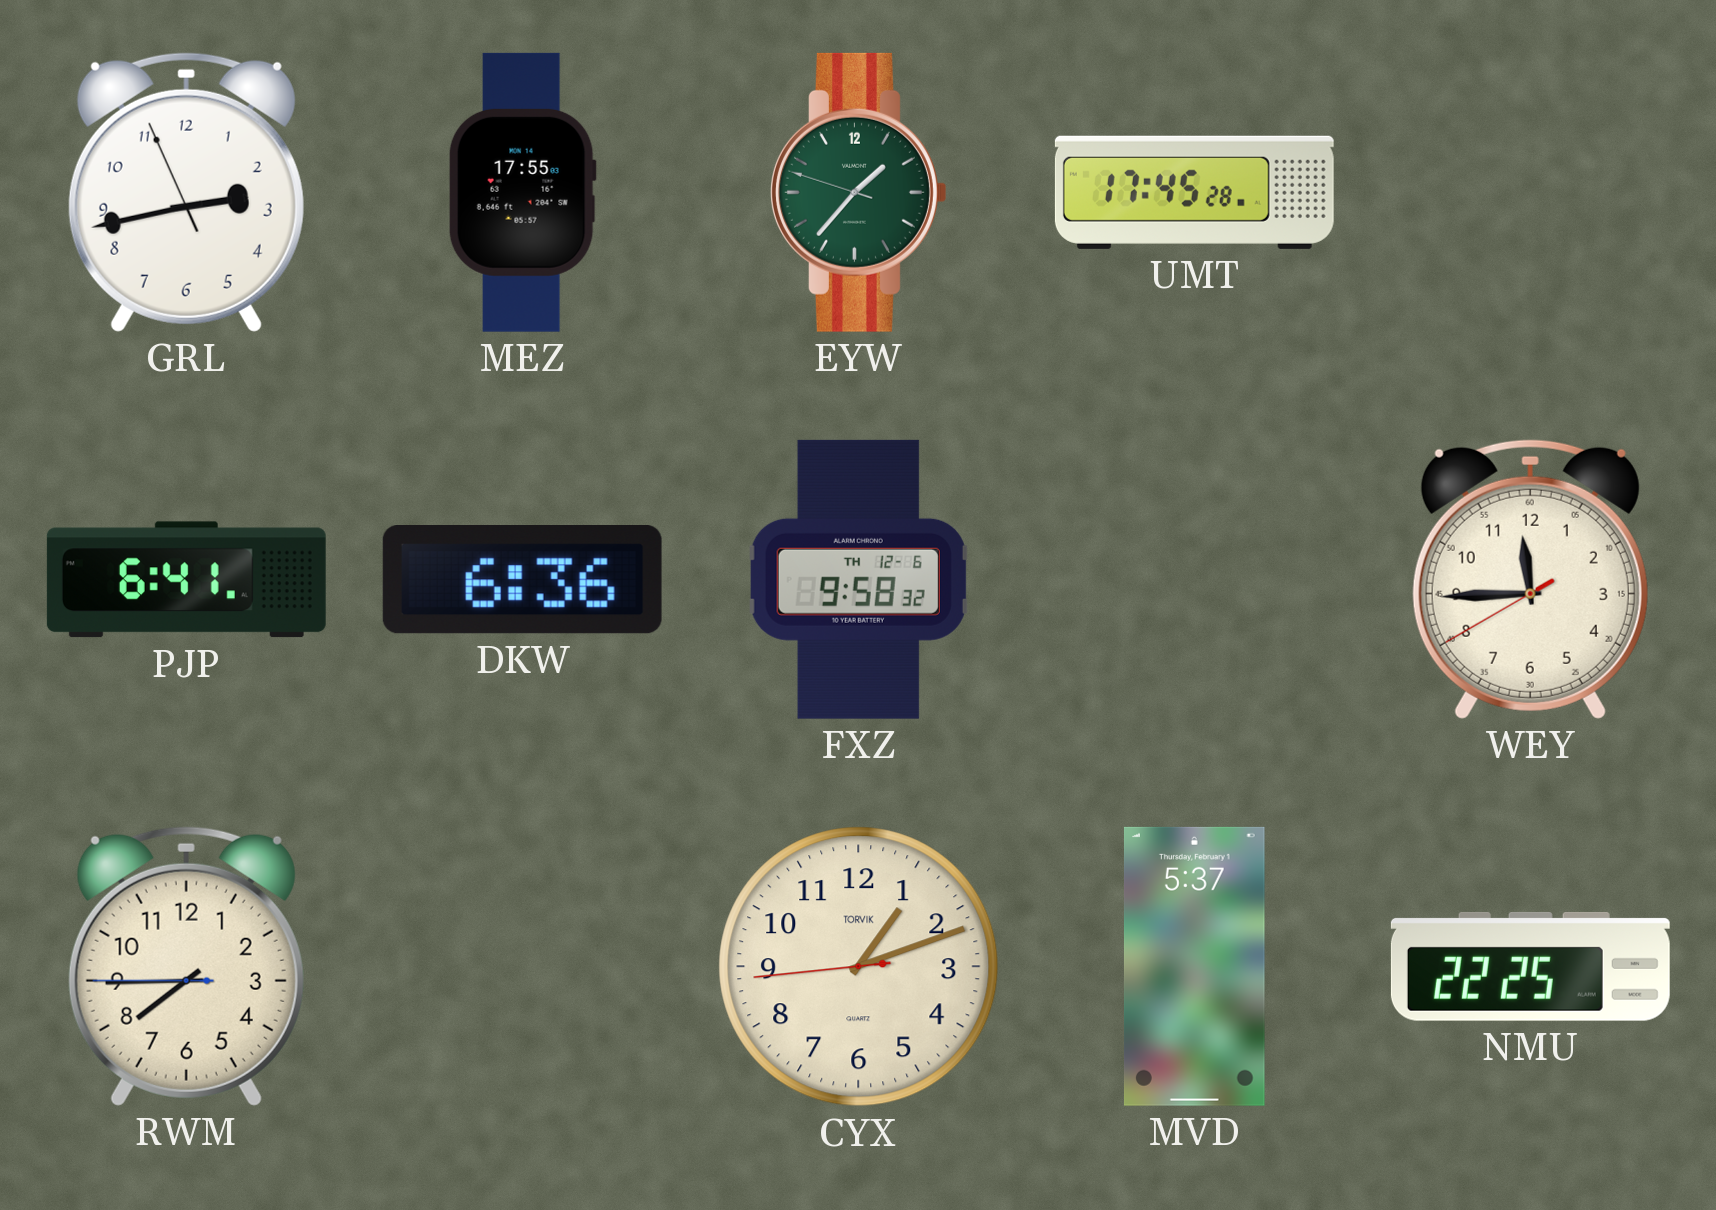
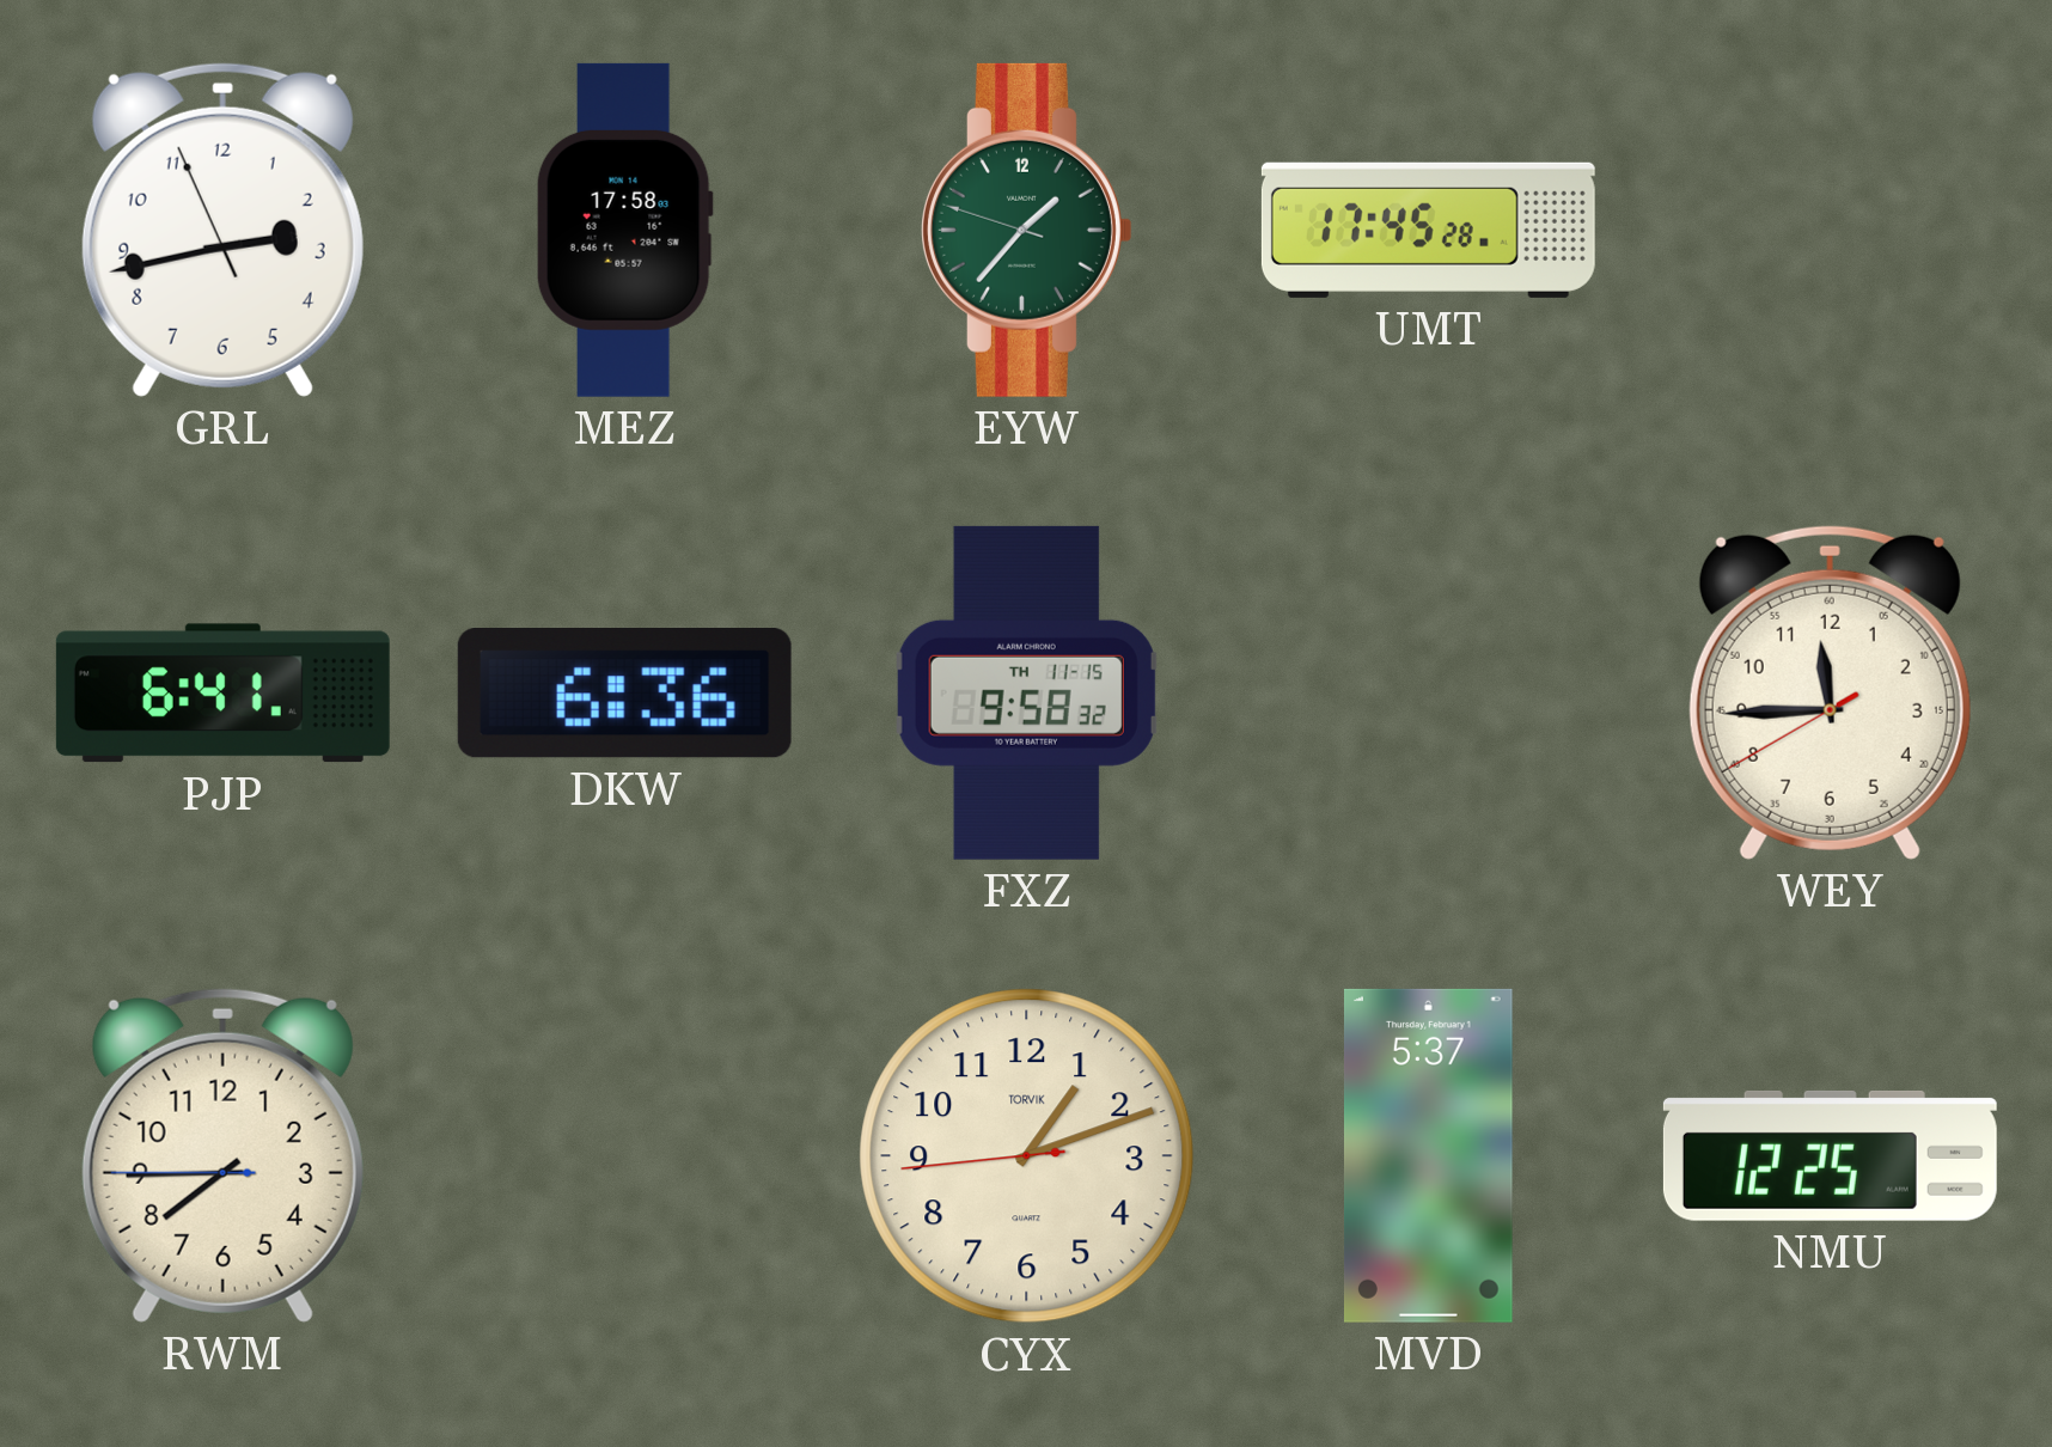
MEZ: 17:55 -> 17:58 (624, 230)
FXZ date: TH 12-6 -> TH 11-15 (1026, 692)
NMU: 22:25 -> 12:25 (1830, 1155)
